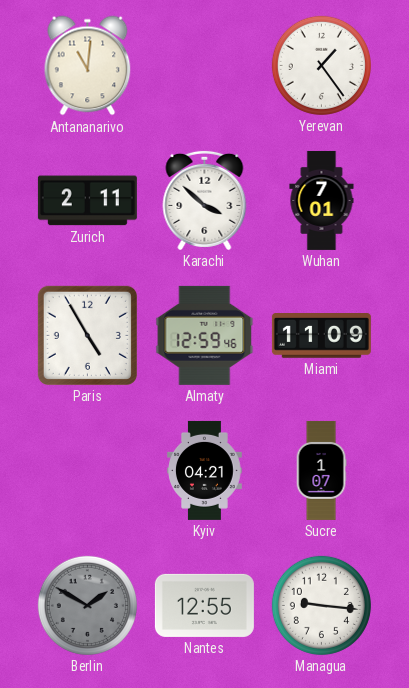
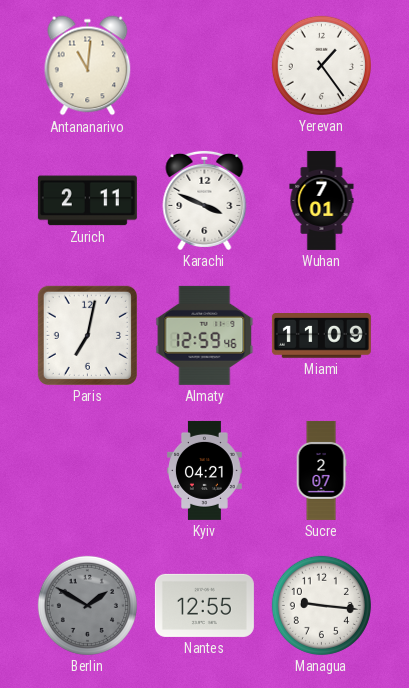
Karachi: 3:52 -> 3:49 (205, 200)
Paris: 4:55 -> 7:02 (87, 335)
Sucre: 1:07 -> 2:07 (321, 470)
